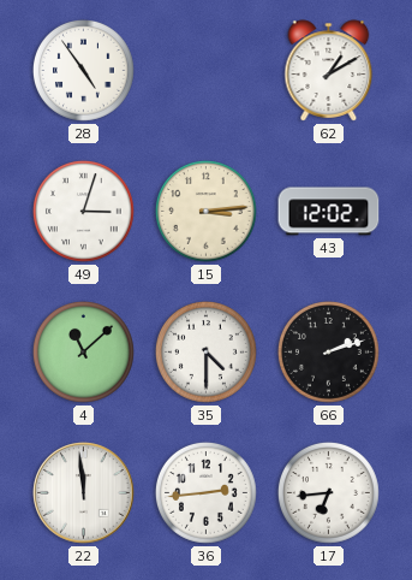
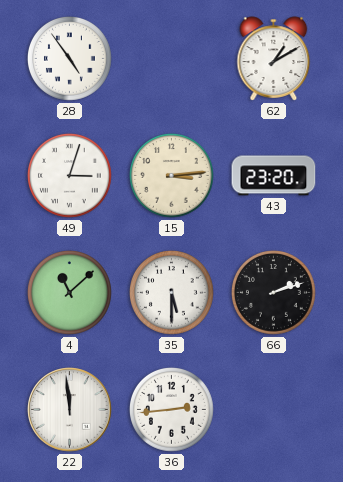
43: 12:02 -> 23:20 (274, 176)
35: 4:30 -> 5:30 (171, 292)
17: 6:44 -> none (328, 492)
